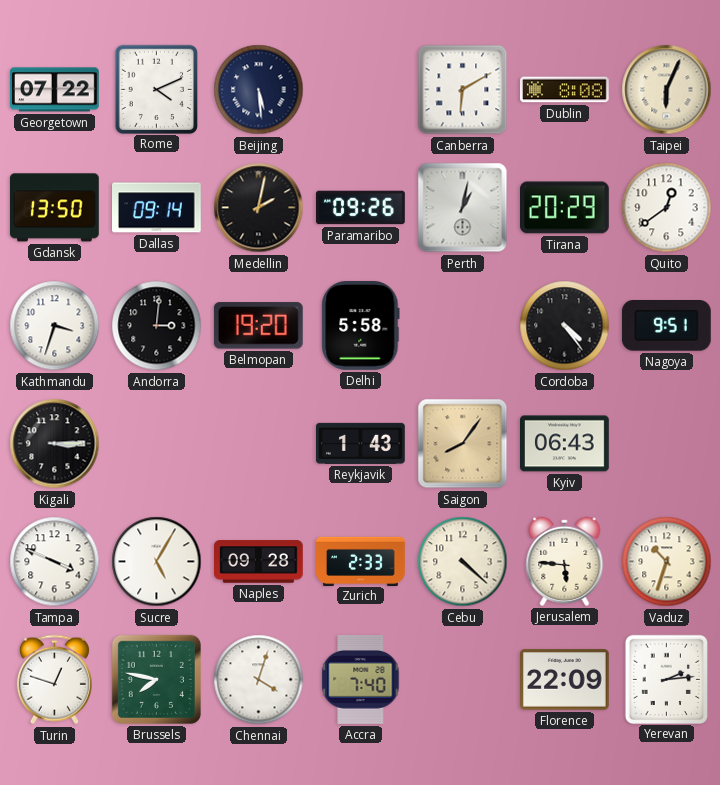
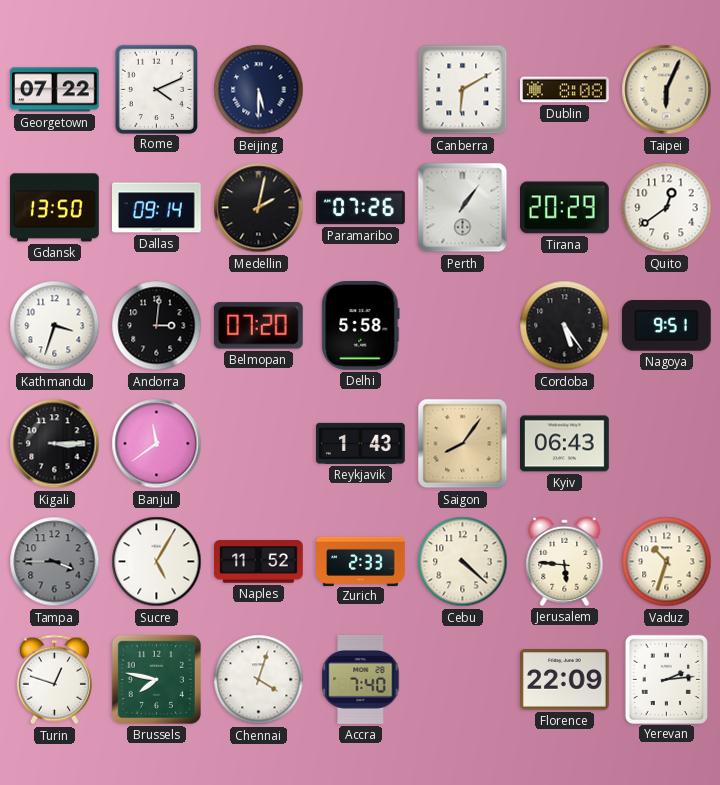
Beijing: 5:29 -> 5:30 (259, 90)
Paramaribo: 09:26 -> 07:26 (361, 208)
Perth: 1:02 -> 1:06 (463, 208)
Belmopan: 19:20 -> 07:20 (258, 326)
Cordoba: 4:24 -> 5:24 (565, 326)
Banjul: none -> 11:39 (157, 444)
Tampa: 3:49 -> 3:45 (55, 562)
Tampa dial: white -> grey (55, 562)
Naples: 09:28 -> 11:52 (259, 562)
